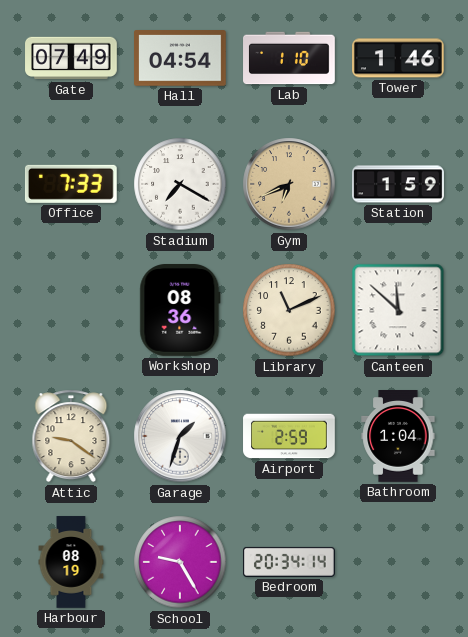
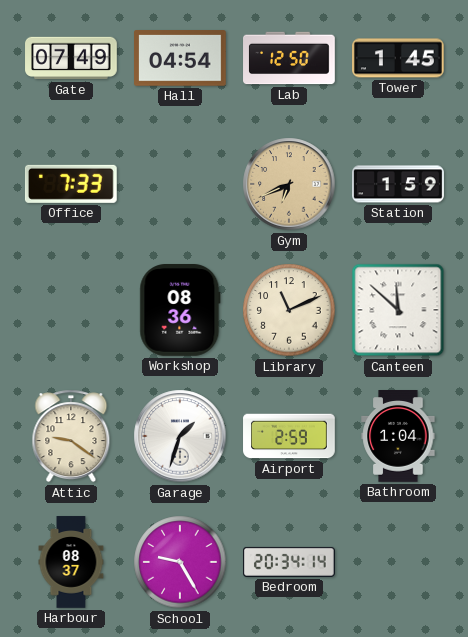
Lab: 1:10 -> 12:50 (289, 58)
Tower: 1:46 -> 1:45 (399, 58)
Stadium: 7:20 -> none (180, 184)
Harbour: 08:19 -> 08:37 (71, 562)
